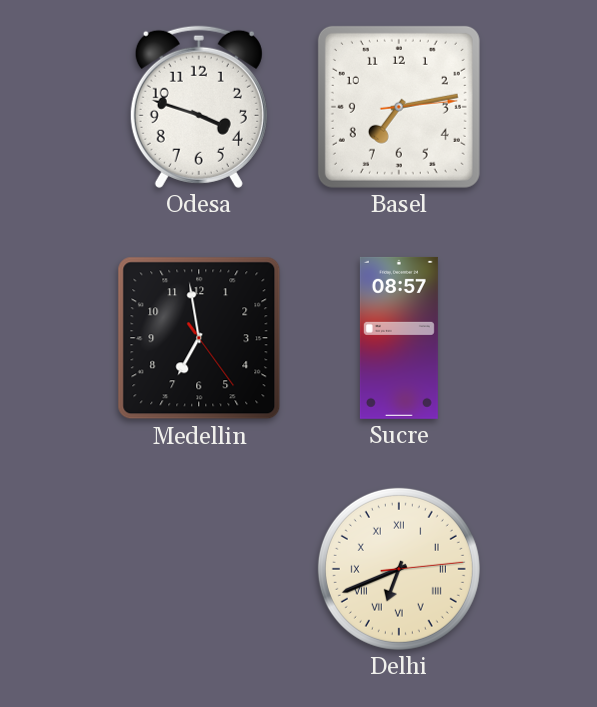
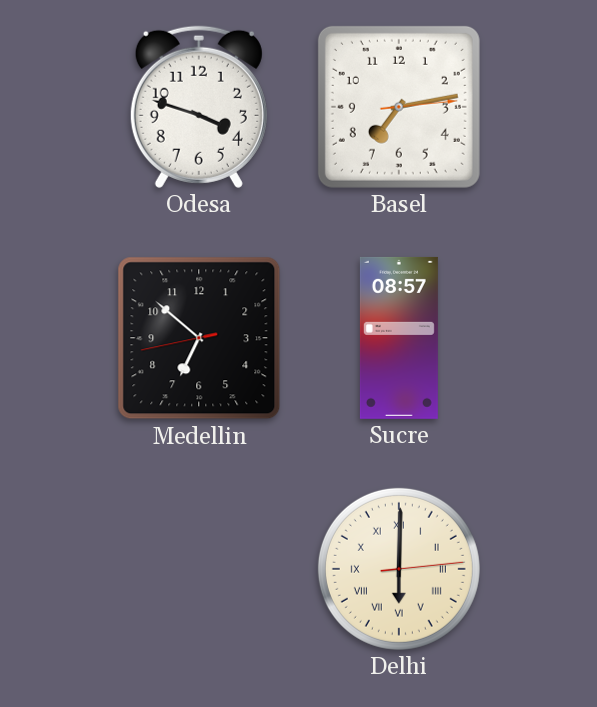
Medellin: 6:58 -> 6:51 (199, 338)
Delhi: 6:41 -> 6:00 (399, 569)
